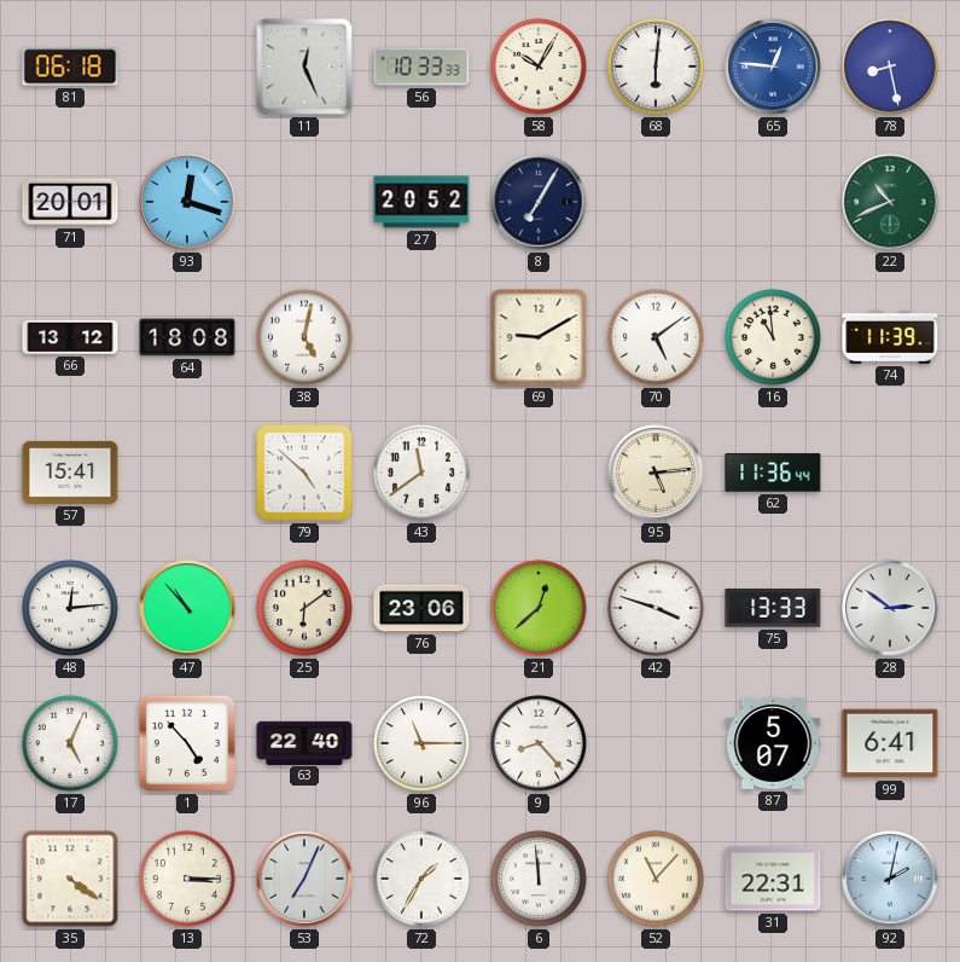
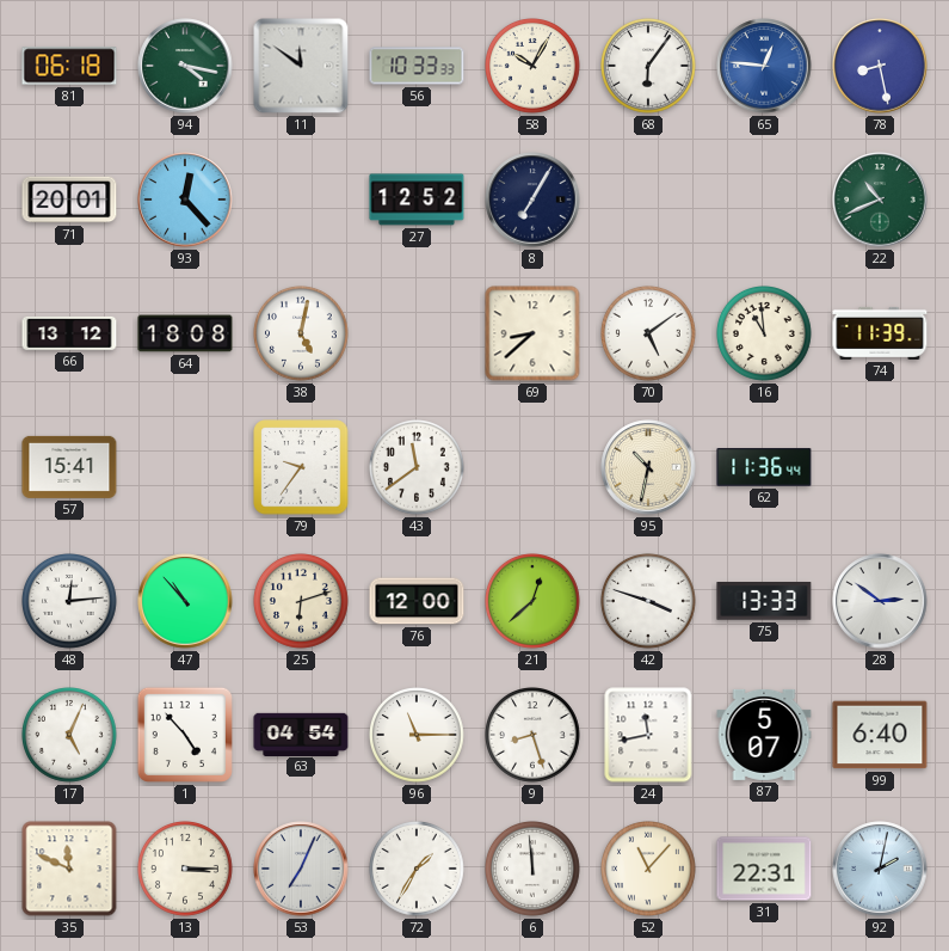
94: none -> 4:17 (185, 66)
11: 12:26 -> 11:51 (301, 66)
68: 6:01 -> 6:06 (649, 67)
93: 12:18 -> 12:23 (185, 200)
27: 20:52 -> 12:52 (417, 200)
69: 9:10 -> 8:38 (532, 333)
79: 4:52 -> 9:36 (301, 467)
95: 5:14 -> 10:32 (648, 467)
25: 6:09 -> 6:12 (302, 602)
76: 23:06 -> 12:00 (417, 601)
63: 22:40 -> 04:54 (301, 734)
9: 8:23 -> 8:27 (534, 736)
24: none -> 11:43 (648, 735)
99: 6:41 -> 6:40 (880, 735)
35: 4:21 -> 11:49 (69, 869)
